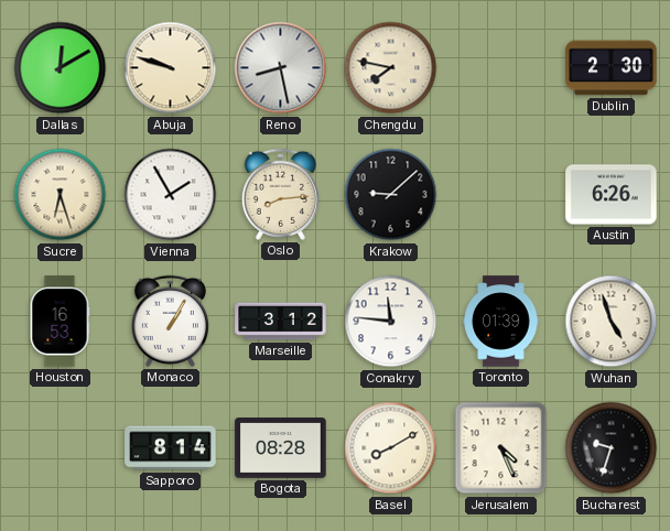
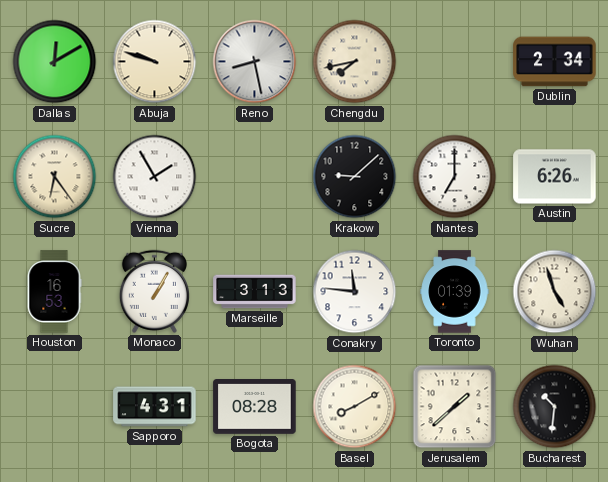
Chengdu: 7:47 -> 7:43 (355, 62)
Dublin: 2:30 -> 2:34 (555, 62)
Sucre: 6:27 -> 6:24 (55, 177)
Oslo: 8:14 -> none (280, 194)
Nantes: none -> 7:00 (455, 177)
Marseille: 3:12 -> 3:13 (255, 292)
Sapporo: 8:14 -> 4:31 (155, 407)
Jerusalem: 4:26 -> 1:38 (455, 407)
Bucharest: 9:33 -> 10:31 (555, 407)
